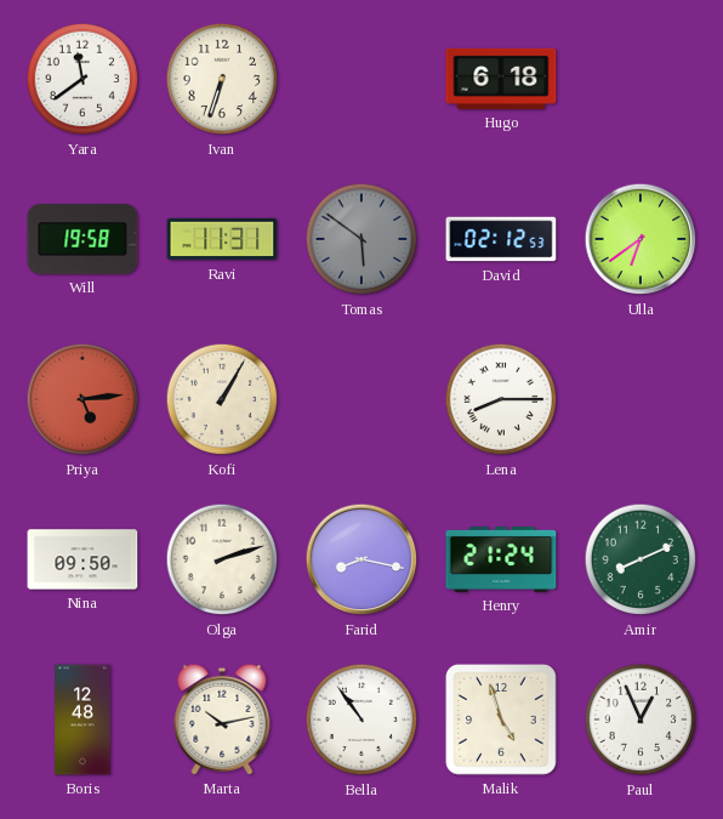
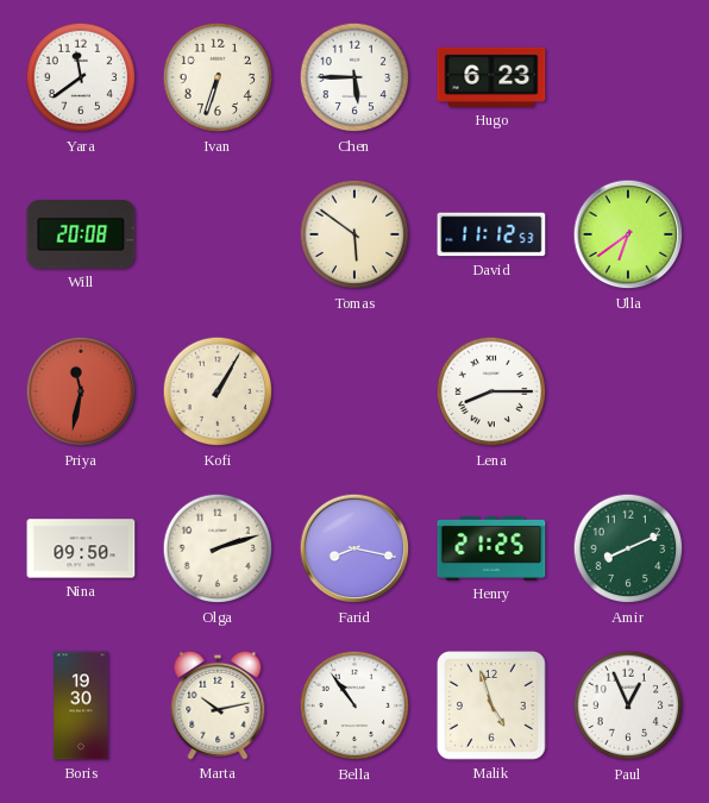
Chen: none -> 5:45 (354, 77)
Hugo: 6:18 -> 6:23 (491, 77)
Will: 19:58 -> 20:08 (81, 234)
Ravi: 11:31 -> none (222, 239)
Tomas dial: grey -> cream (354, 234)
David: 02:12 -> 11:12 (491, 234)
Priya: 5:14 -> 11:32 (81, 391)
Henry: 21:24 -> 21:25 (491, 548)
Boris: 12:48 -> 19:30 (81, 705)
